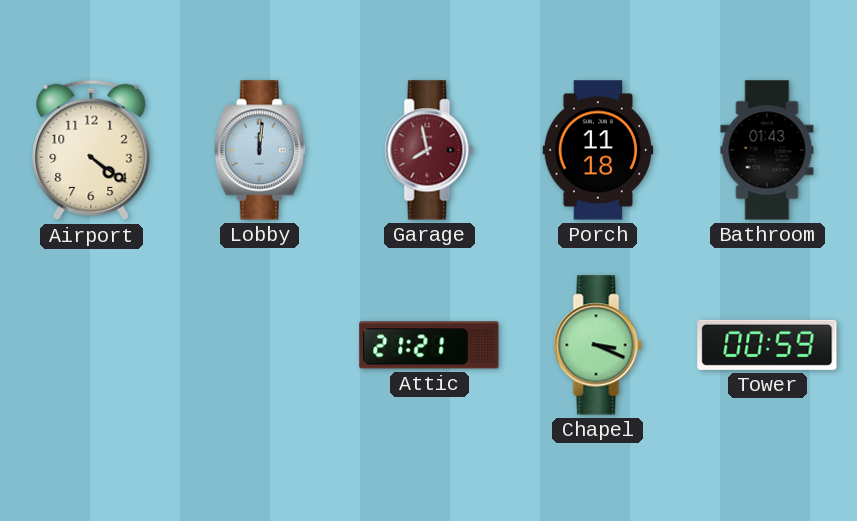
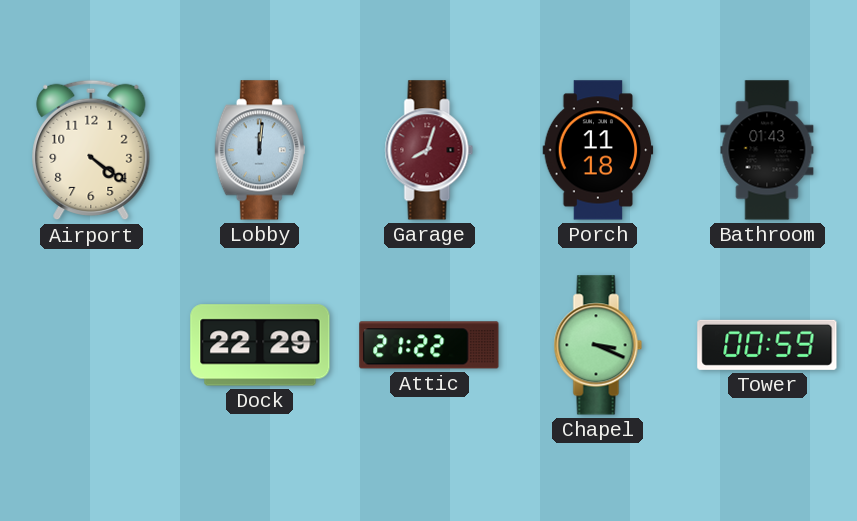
Garage: 7:58 -> 8:03 (429, 150)
Dock: none -> 22:29 (260, 345)
Attic: 21:21 -> 21:22 (429, 345)
